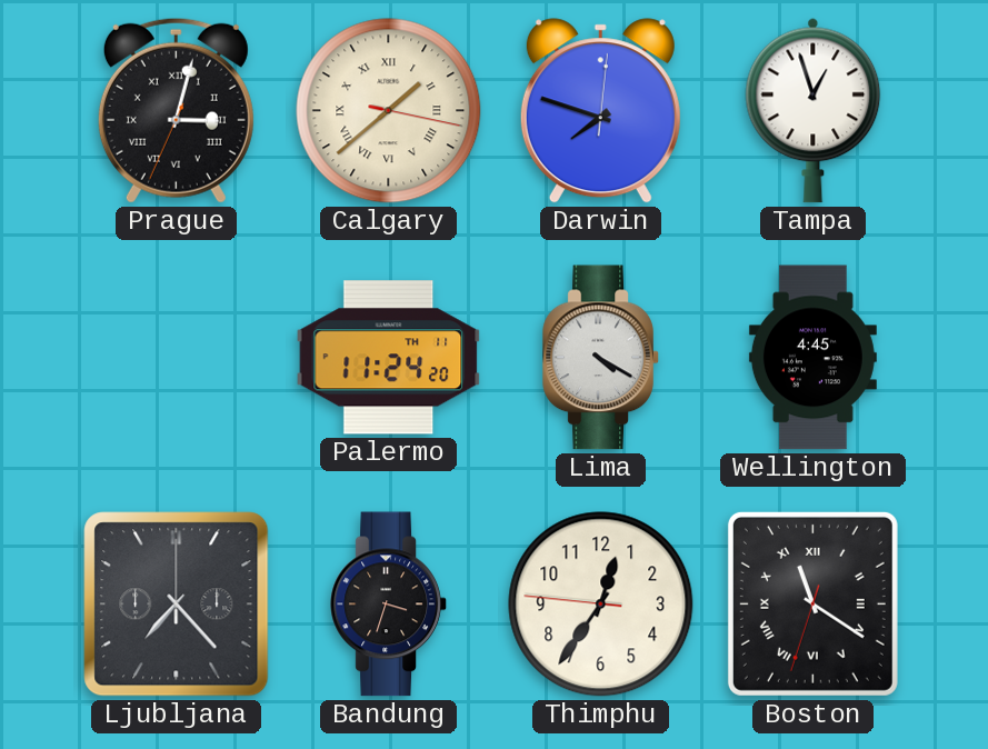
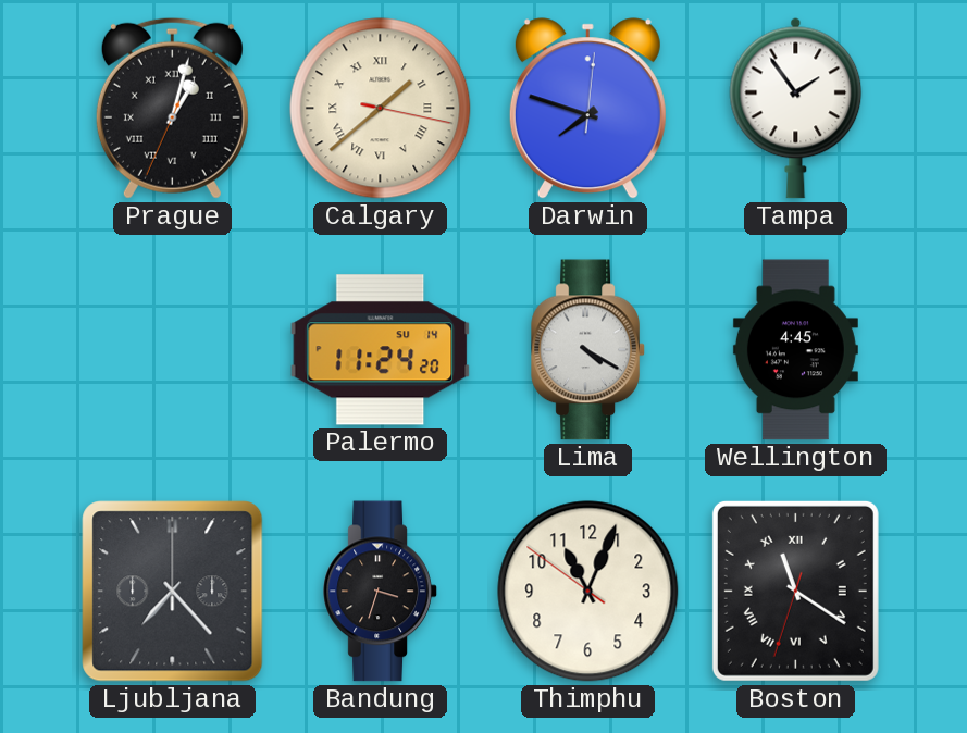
Prague: 3:02 -> 1:02 (172, 108)
Tampa: 12:57 -> 1:54 (796, 108)
Palermo date: TH 11 -> SU 14 (381, 350)
Thimphu: 12:35 -> 11:03 (588, 592)
